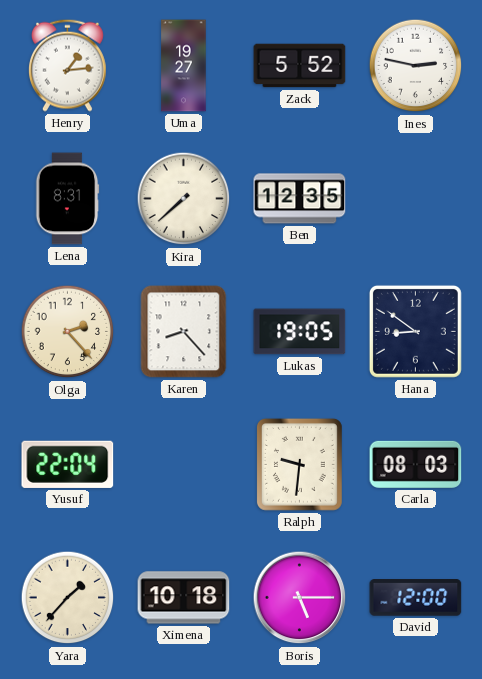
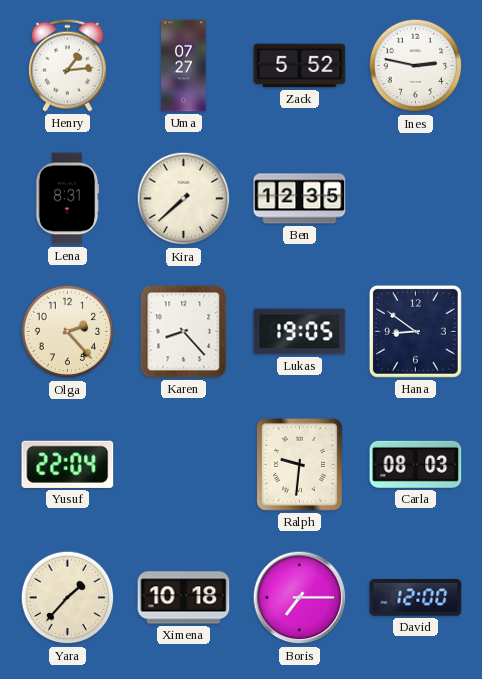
Uma: 19:27 -> 07:27 (184, 66)
Boris: 5:15 -> 7:15 (300, 598)
